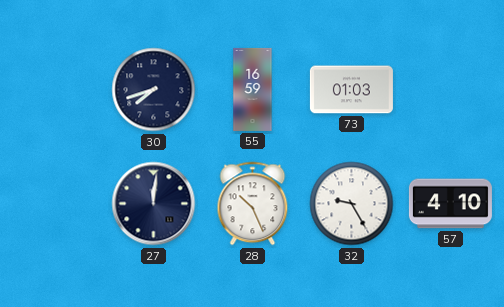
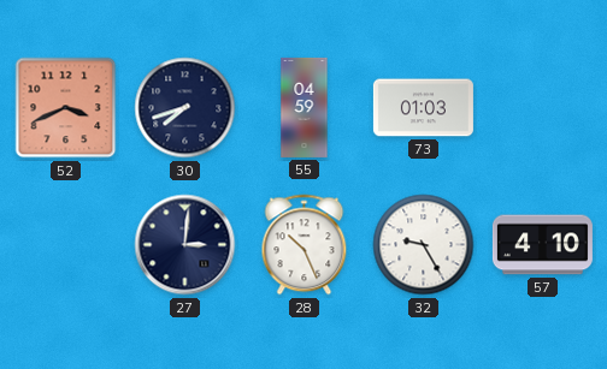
52: none -> 3:41 (66, 108)
55: 16:59 -> 04:59 (305, 107)
27: 12:01 -> 3:01 (185, 245)
